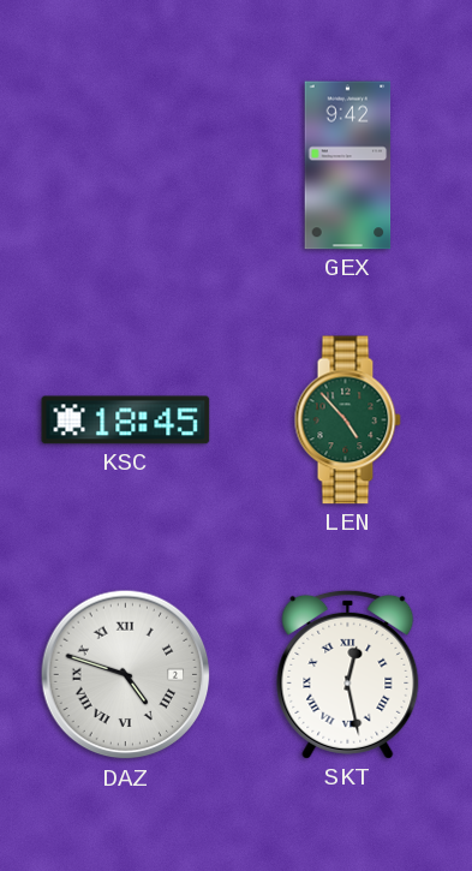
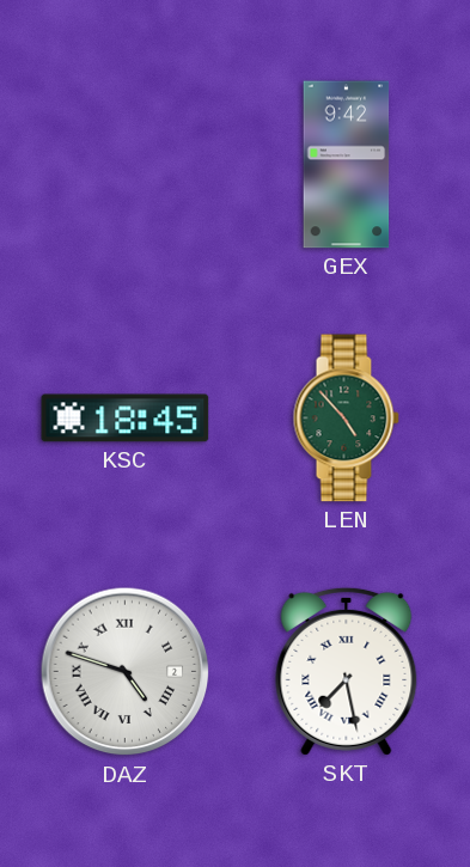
SKT: 12:28 -> 7:28 (347, 671)
